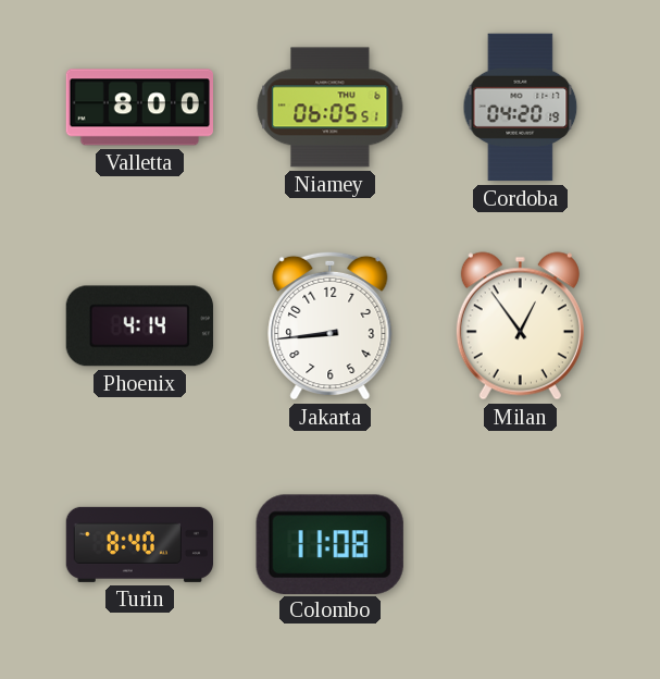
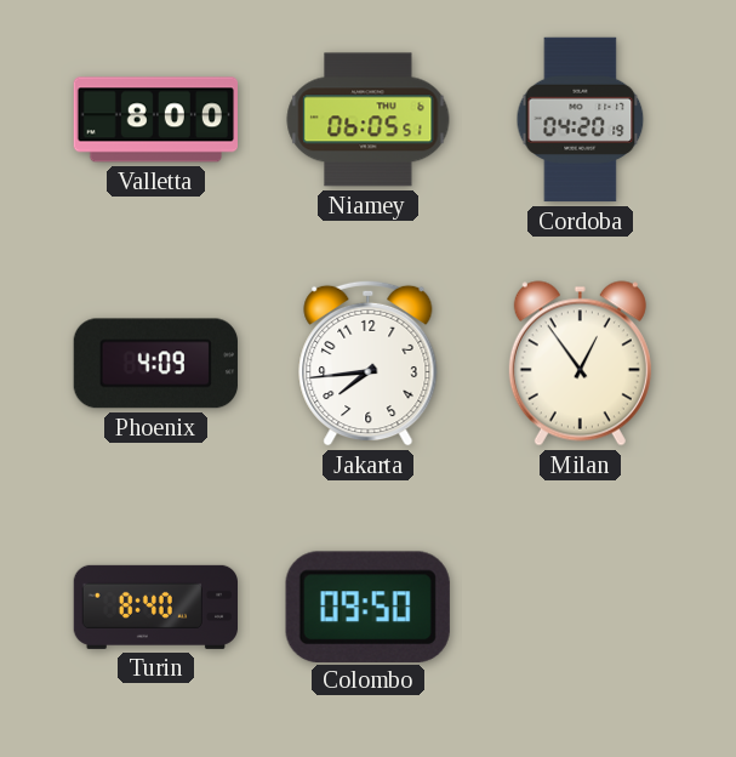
Phoenix: 4:14 -> 4:09 (155, 364)
Jakarta: 8:44 -> 7:44 (369, 363)
Colombo: 11:08 -> 09:50 (367, 607)
